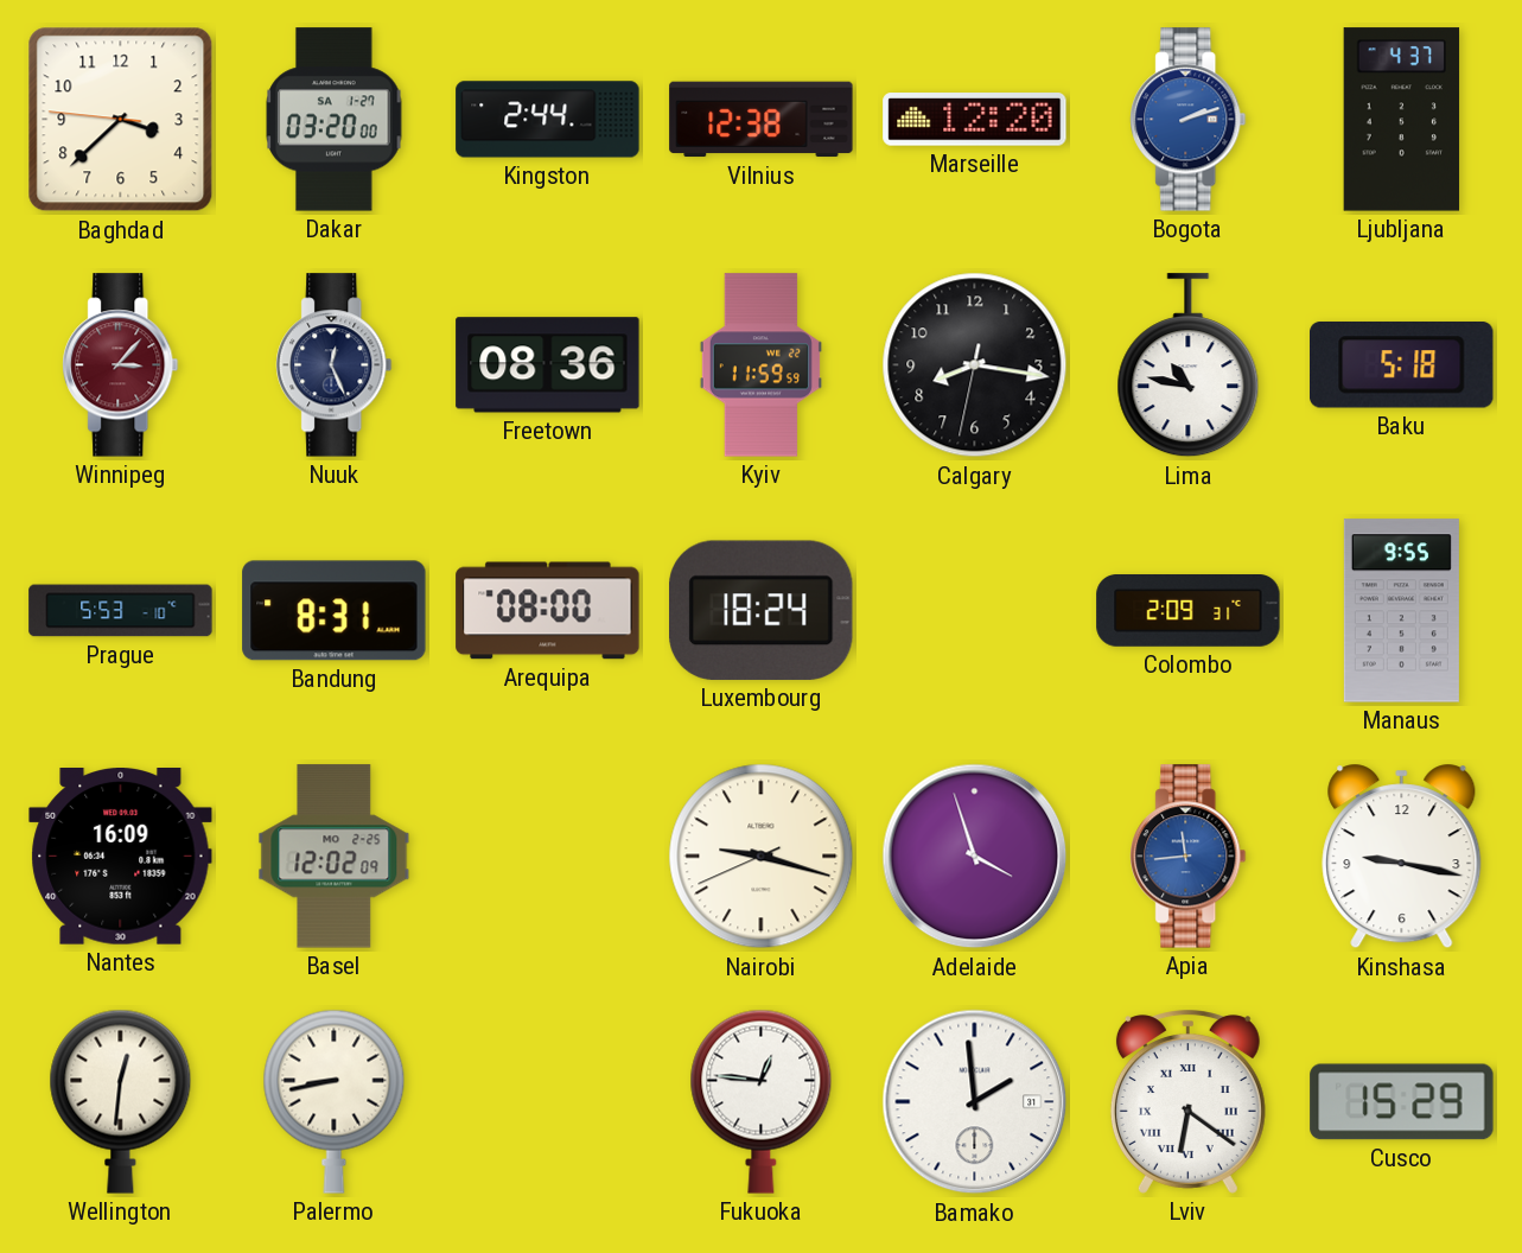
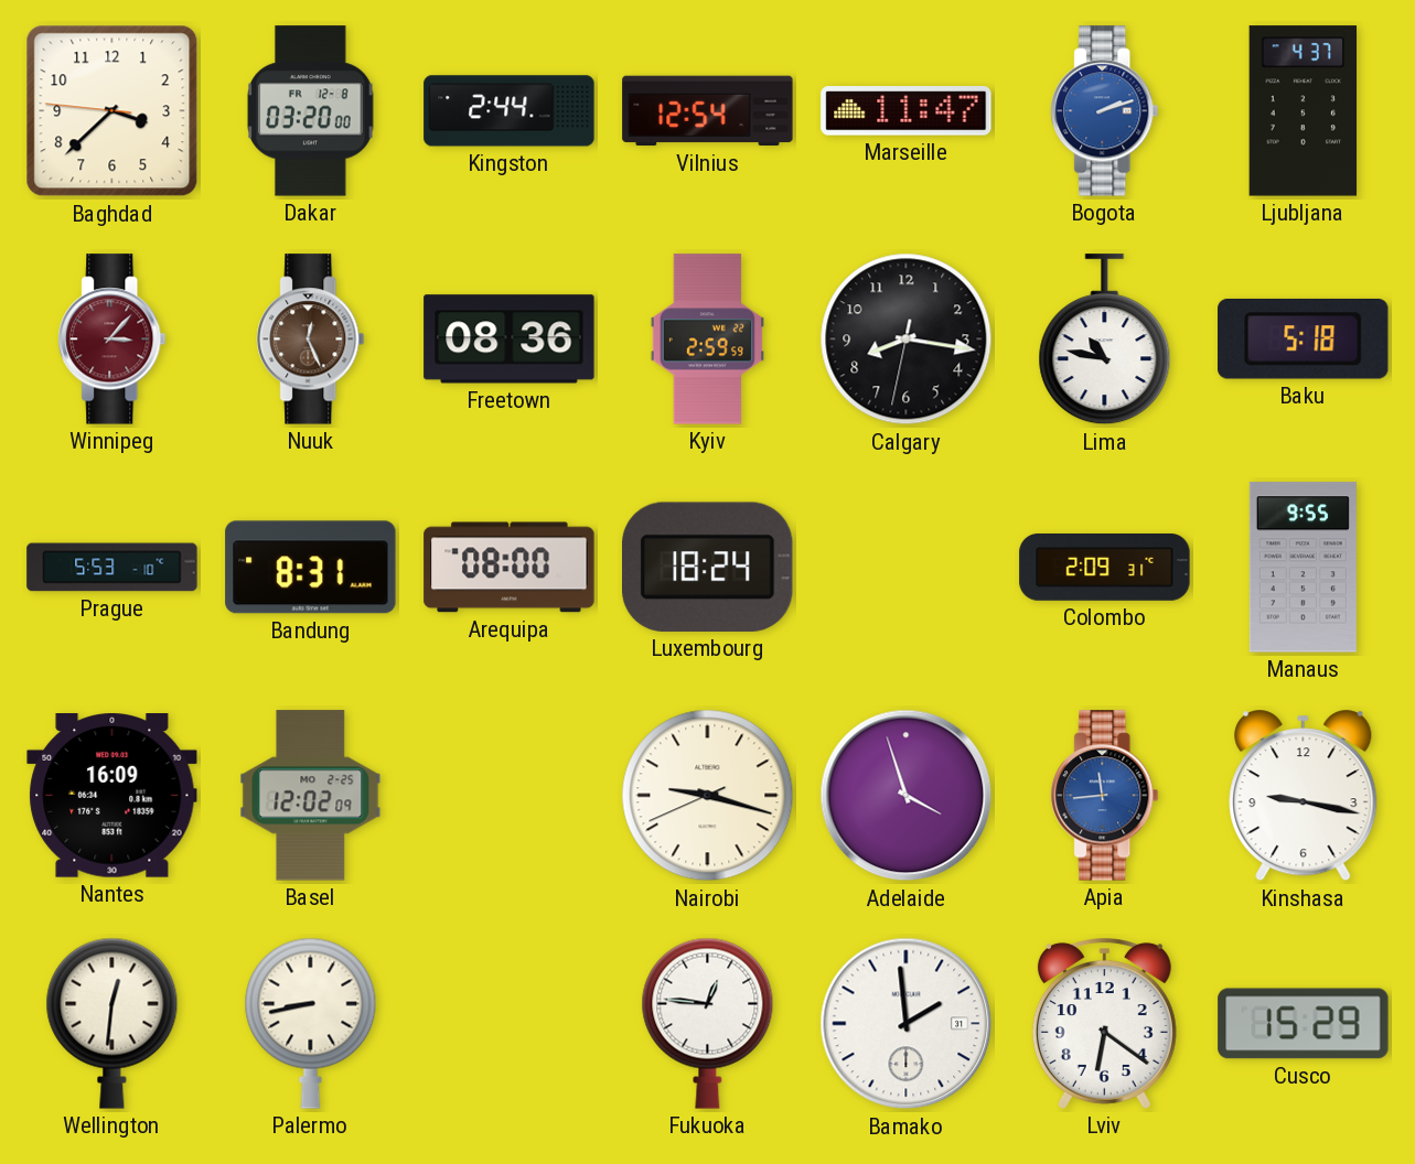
Dakar date: SA 1-27 -> FR 12-8 (311, 111)
Vilnius: 12:38 -> 12:54 (708, 111)
Marseille: 12:20 -> 11:47 (907, 111)
Nuuk dial: navy -> brown (311, 339)
Kyiv: 11:59 -> 2:59 (707, 339)
Lviv numerals: Roman -> Arabic (1104, 1024)
